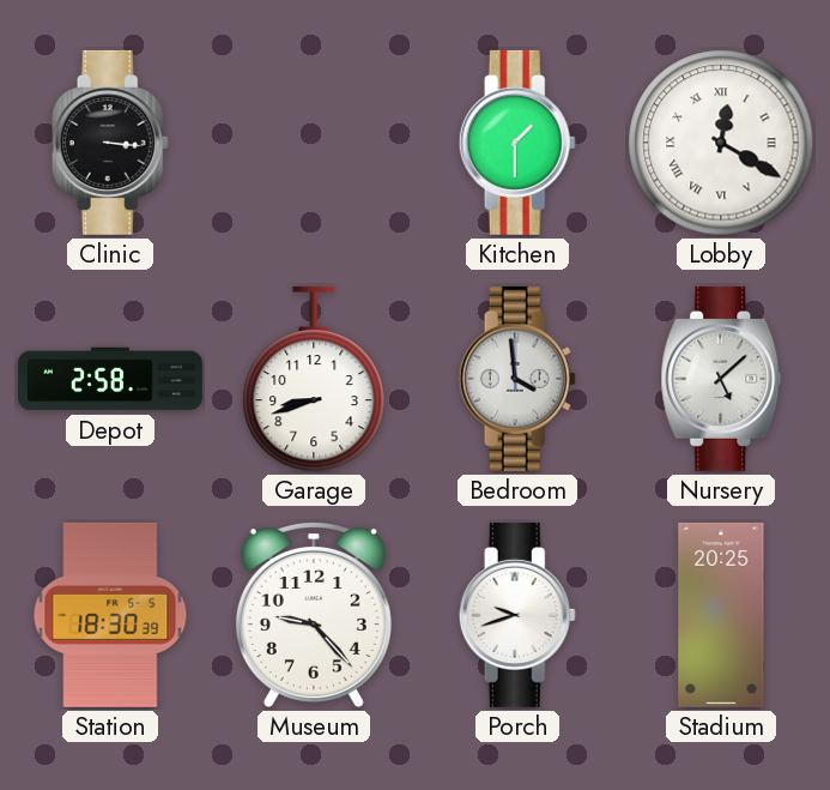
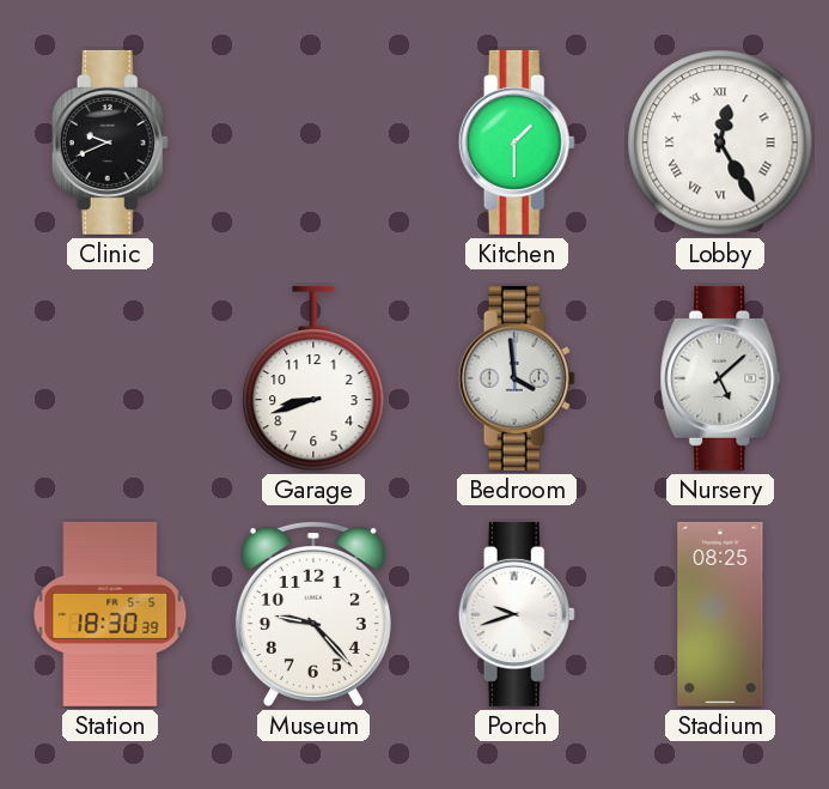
Clinic: 3:16 -> 9:41 (110, 142)
Lobby: 12:20 -> 12:25 (720, 142)
Depot: 2:58 -> none (110, 379)
Stadium: 20:25 -> 08:25 (720, 614)
